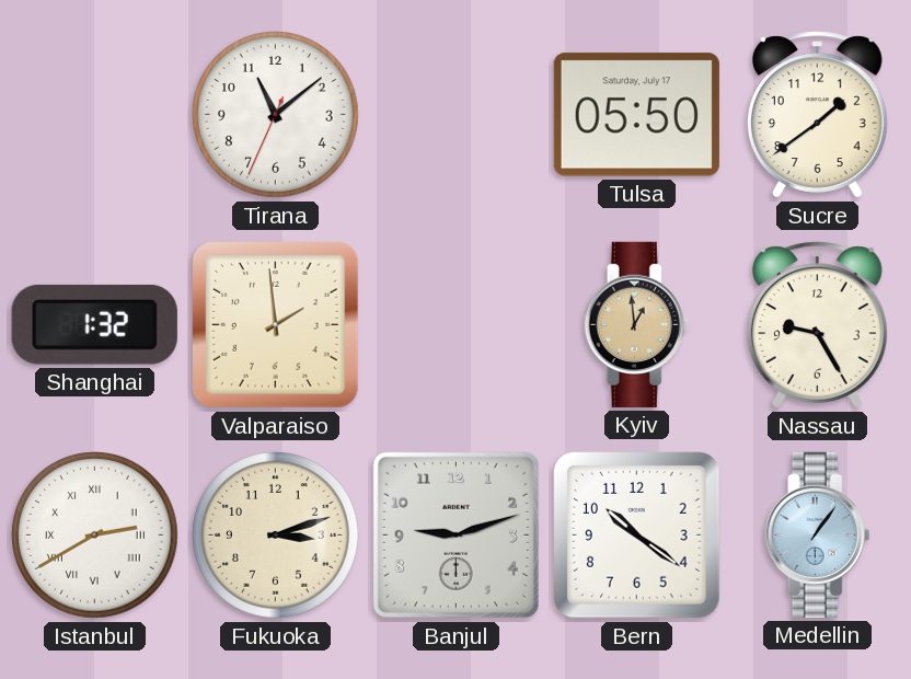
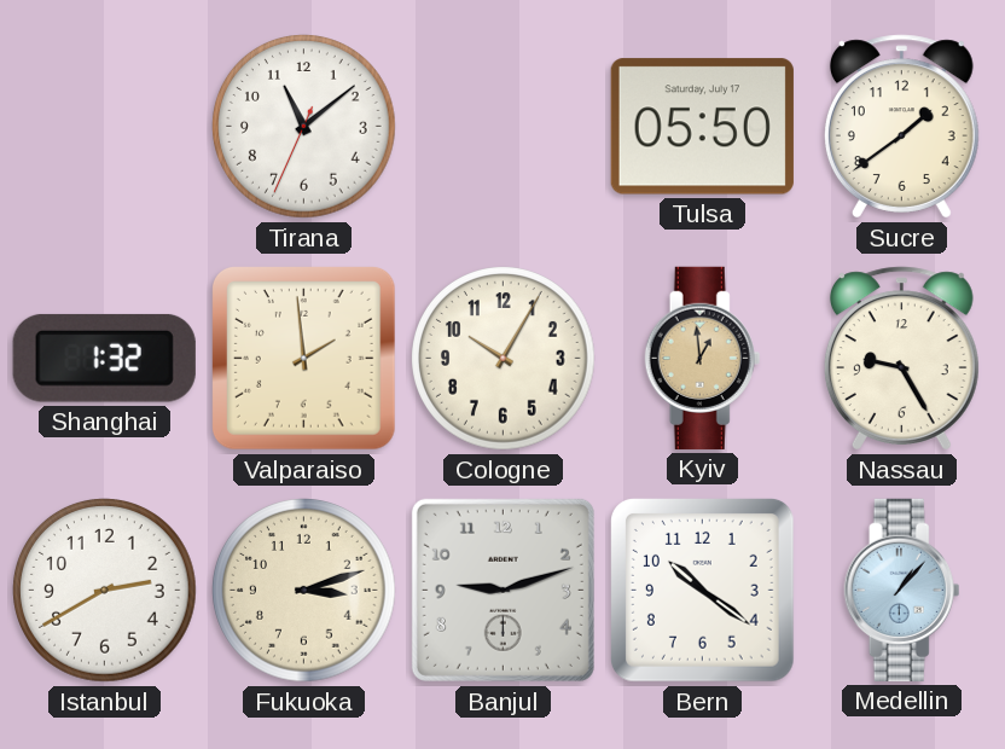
Cologne: none -> 10:05 (504, 359)
Istanbul numerals: Roman -> Arabic (105, 591)
Medellin: 1:06 -> 1:07 (902, 590)
